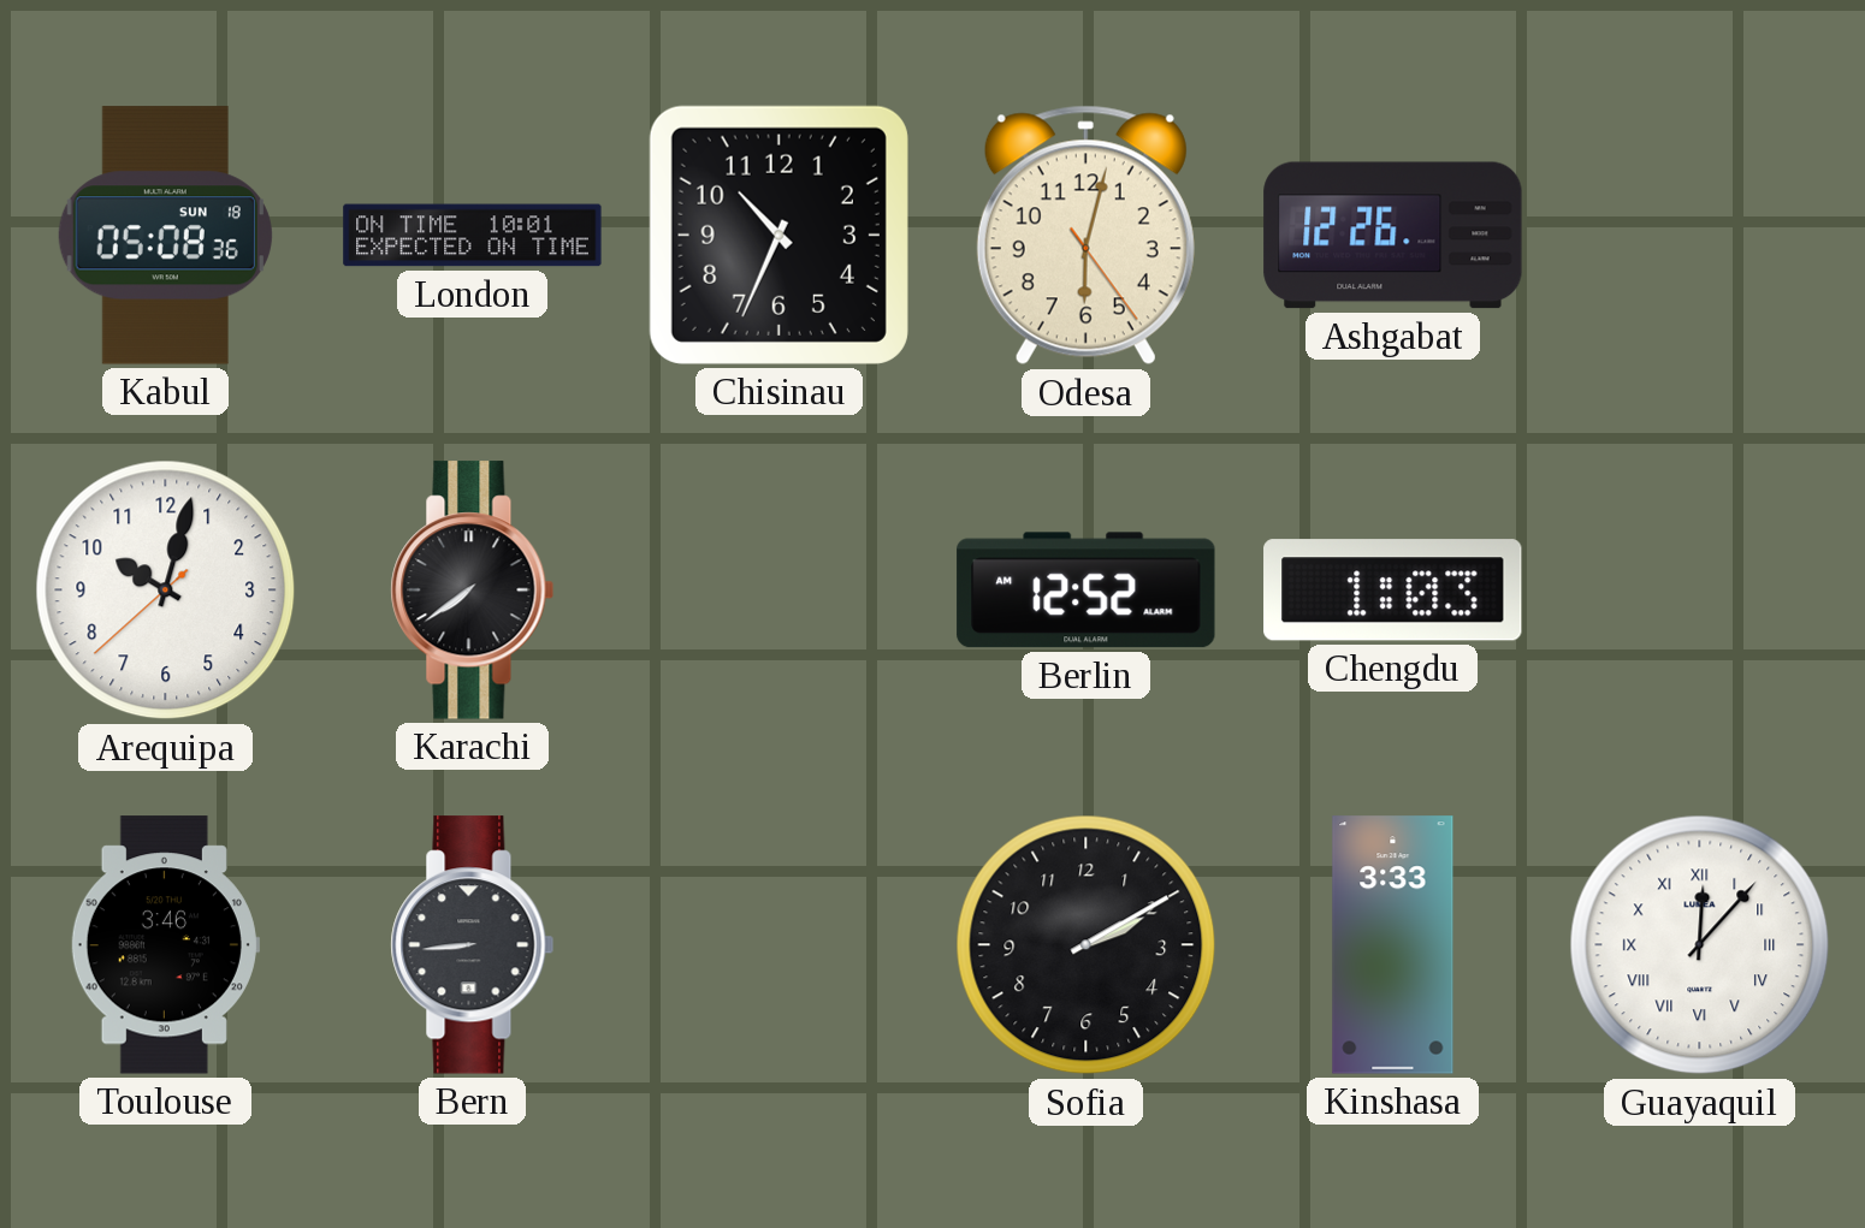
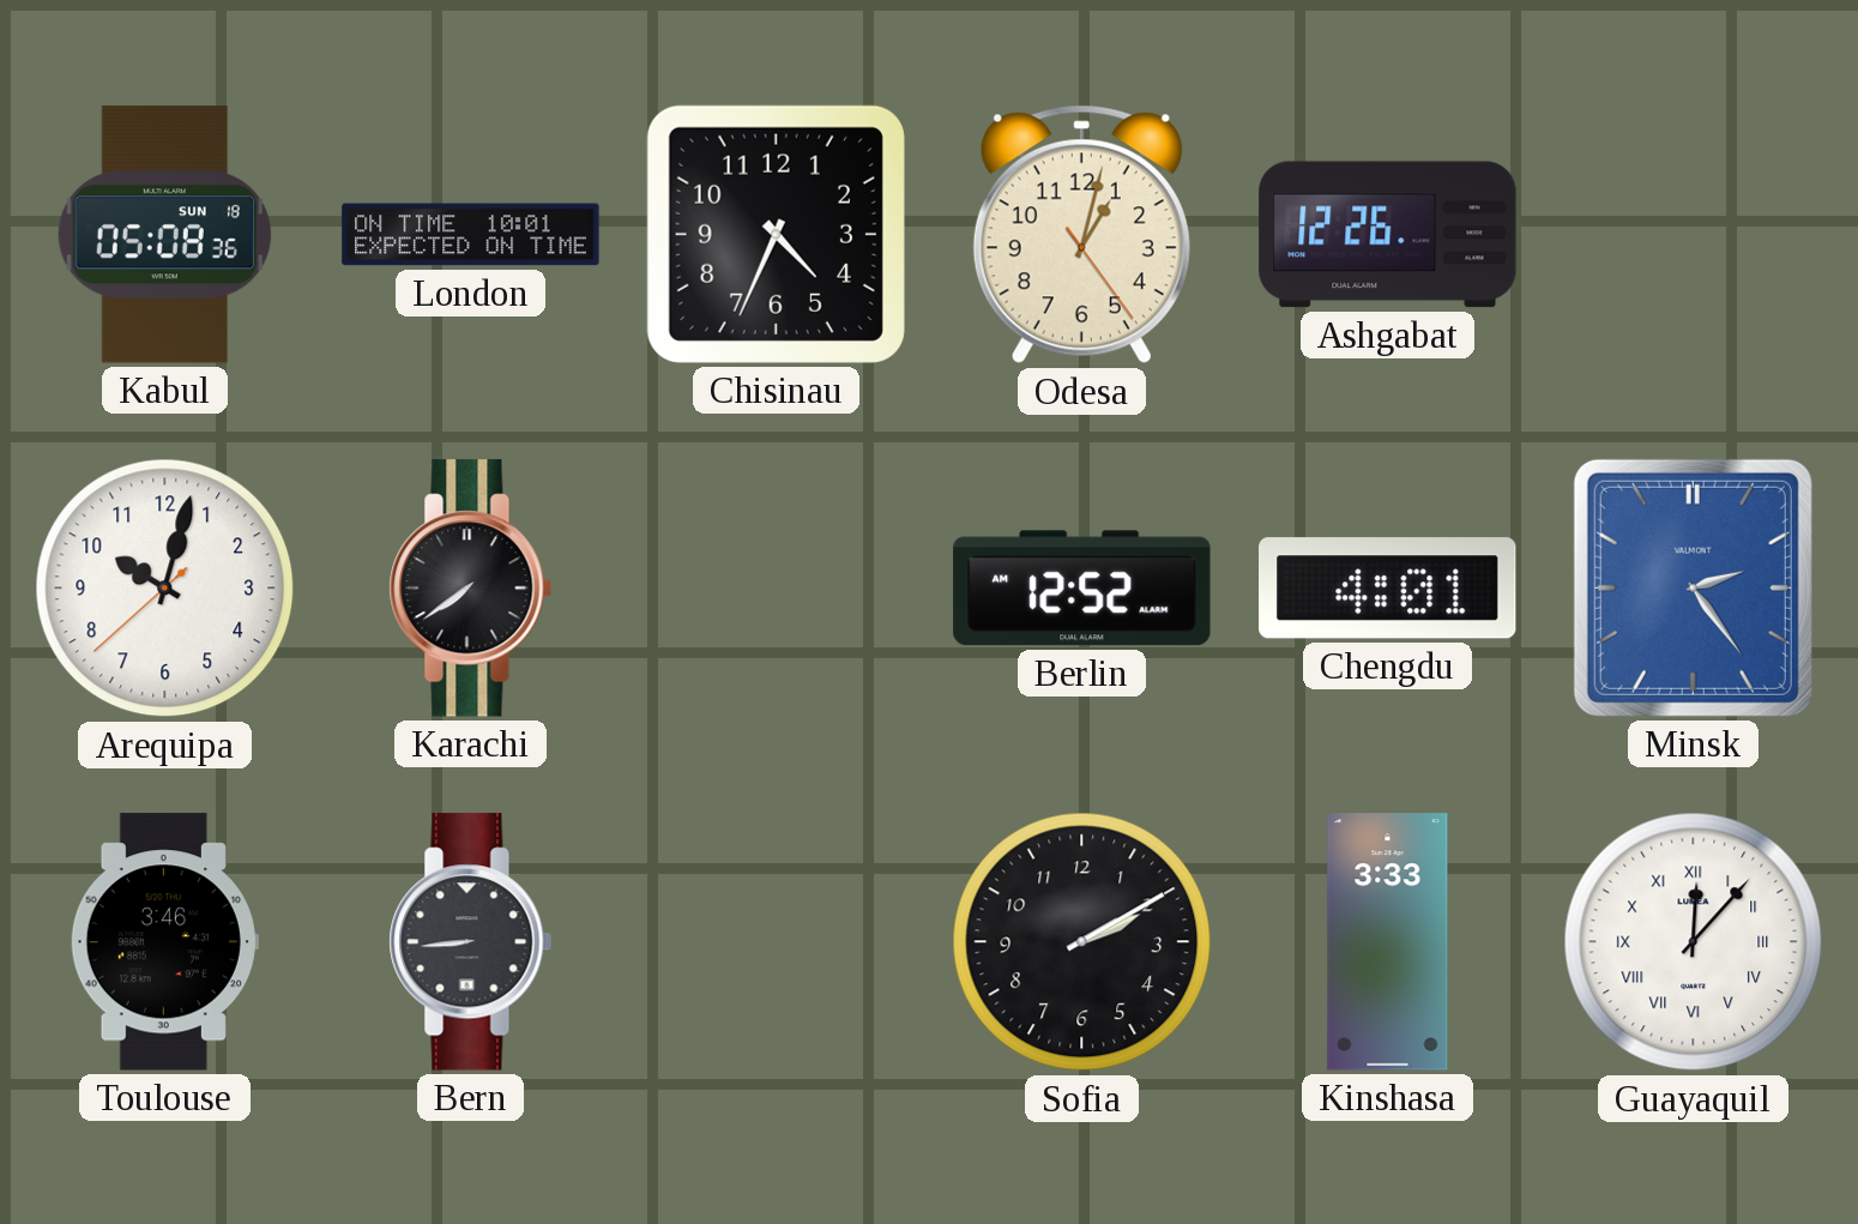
Chisinau: 10:34 -> 4:34 (776, 234)
Odesa: 6:02 -> 1:02 (1081, 235)
Chengdu: 1:03 -> 4:01 (1388, 589)
Minsk: none -> 2:24 (1693, 587)
